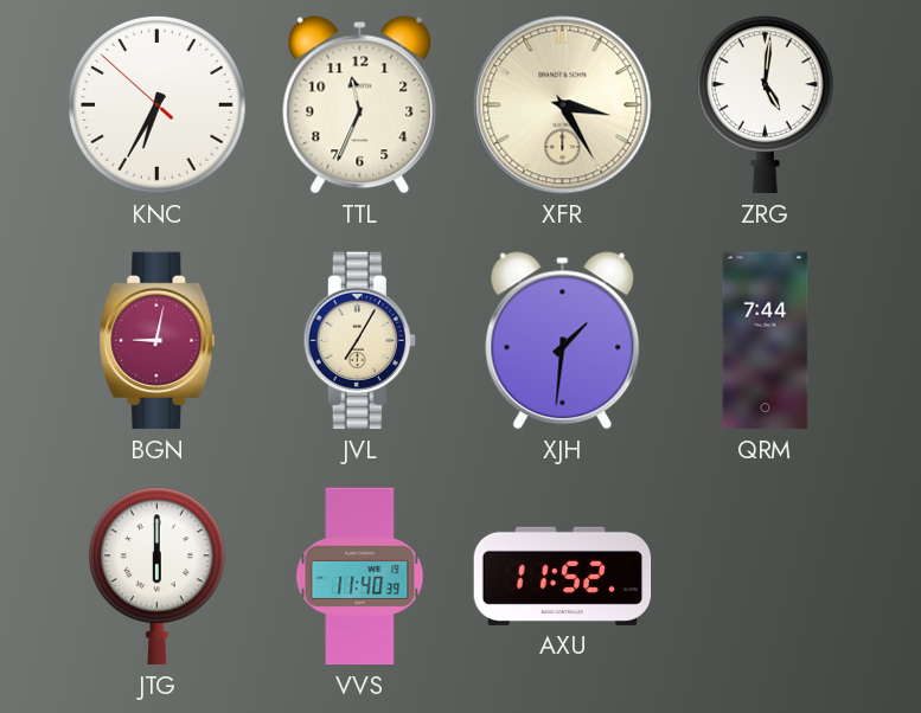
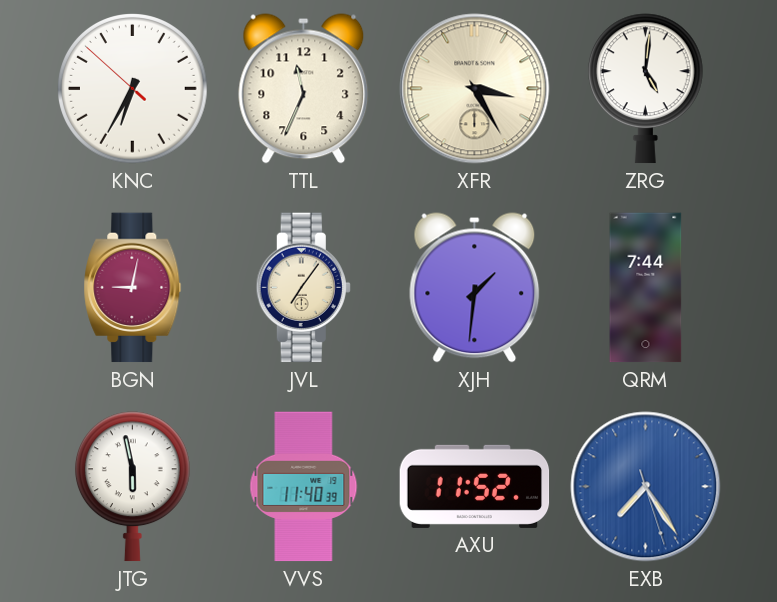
JVL: 7:05 -> 7:06 (303, 288)
JTG: 6:00 -> 5:58 (132, 487)
EXB: none -> 7:24 (646, 487)
